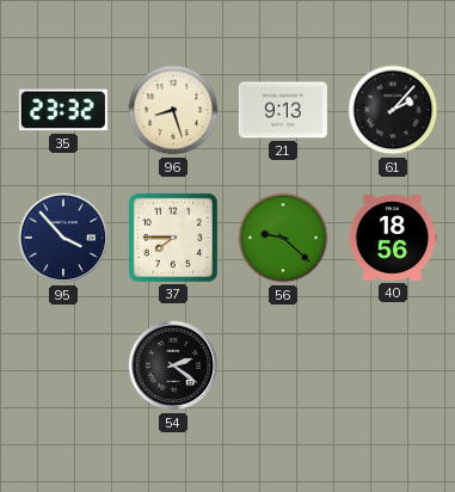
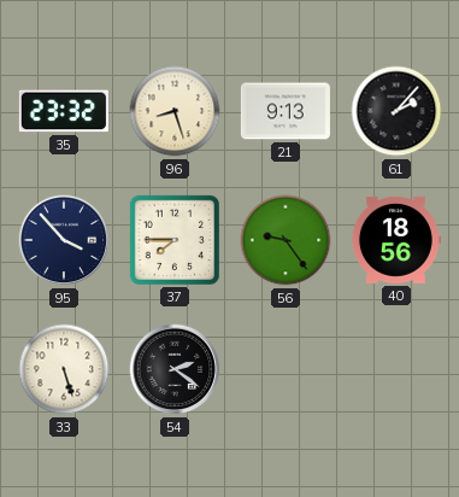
56: 9:22 -> 9:24 (286, 240)
33: none -> 5:27 (64, 369)
